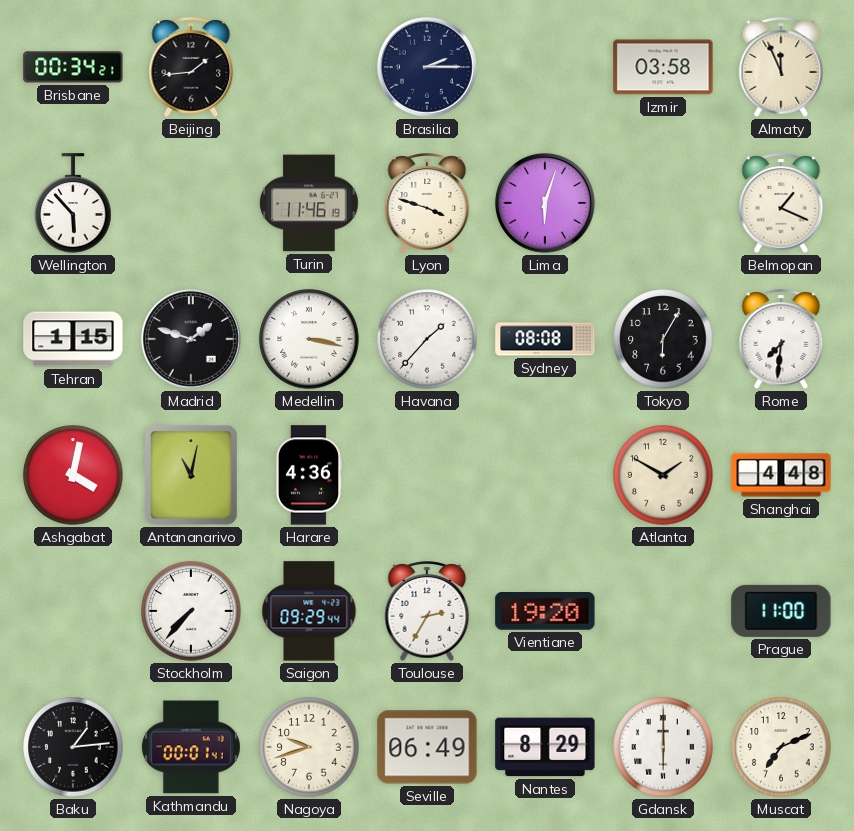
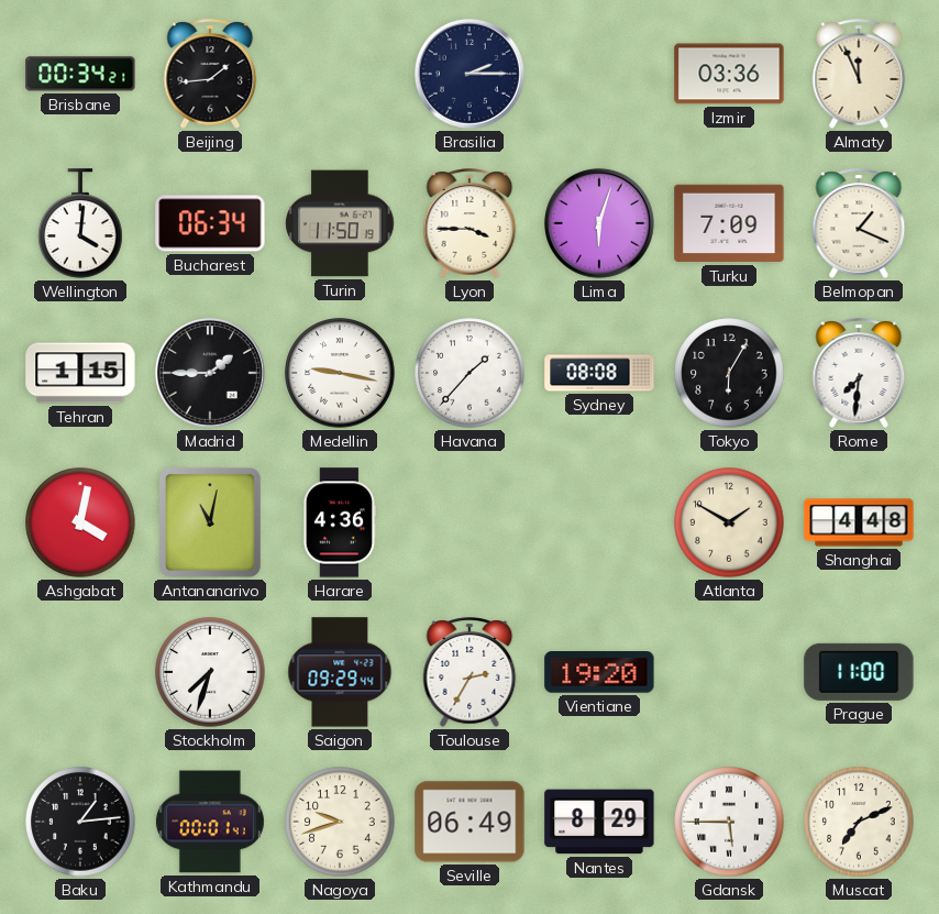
Izmir: 03:58 -> 03:36 (729, 74)
Wellington: 5:53 -> 4:01 (80, 223)
Bucharest: none -> 06:34 (210, 223)
Turin: 11:46 -> 11:50 (340, 223)
Lyon: 3:48 -> 3:45 (469, 223)
Turku: none -> 7:09 (729, 223)
Madrid: 1:48 -> 1:45 (210, 373)
Medellin: 3:17 -> 9:17 (340, 373)
Stockholm: 7:37 -> 7:33 (210, 672)
Gdansk: 6:00 -> 5:45 (729, 822)
